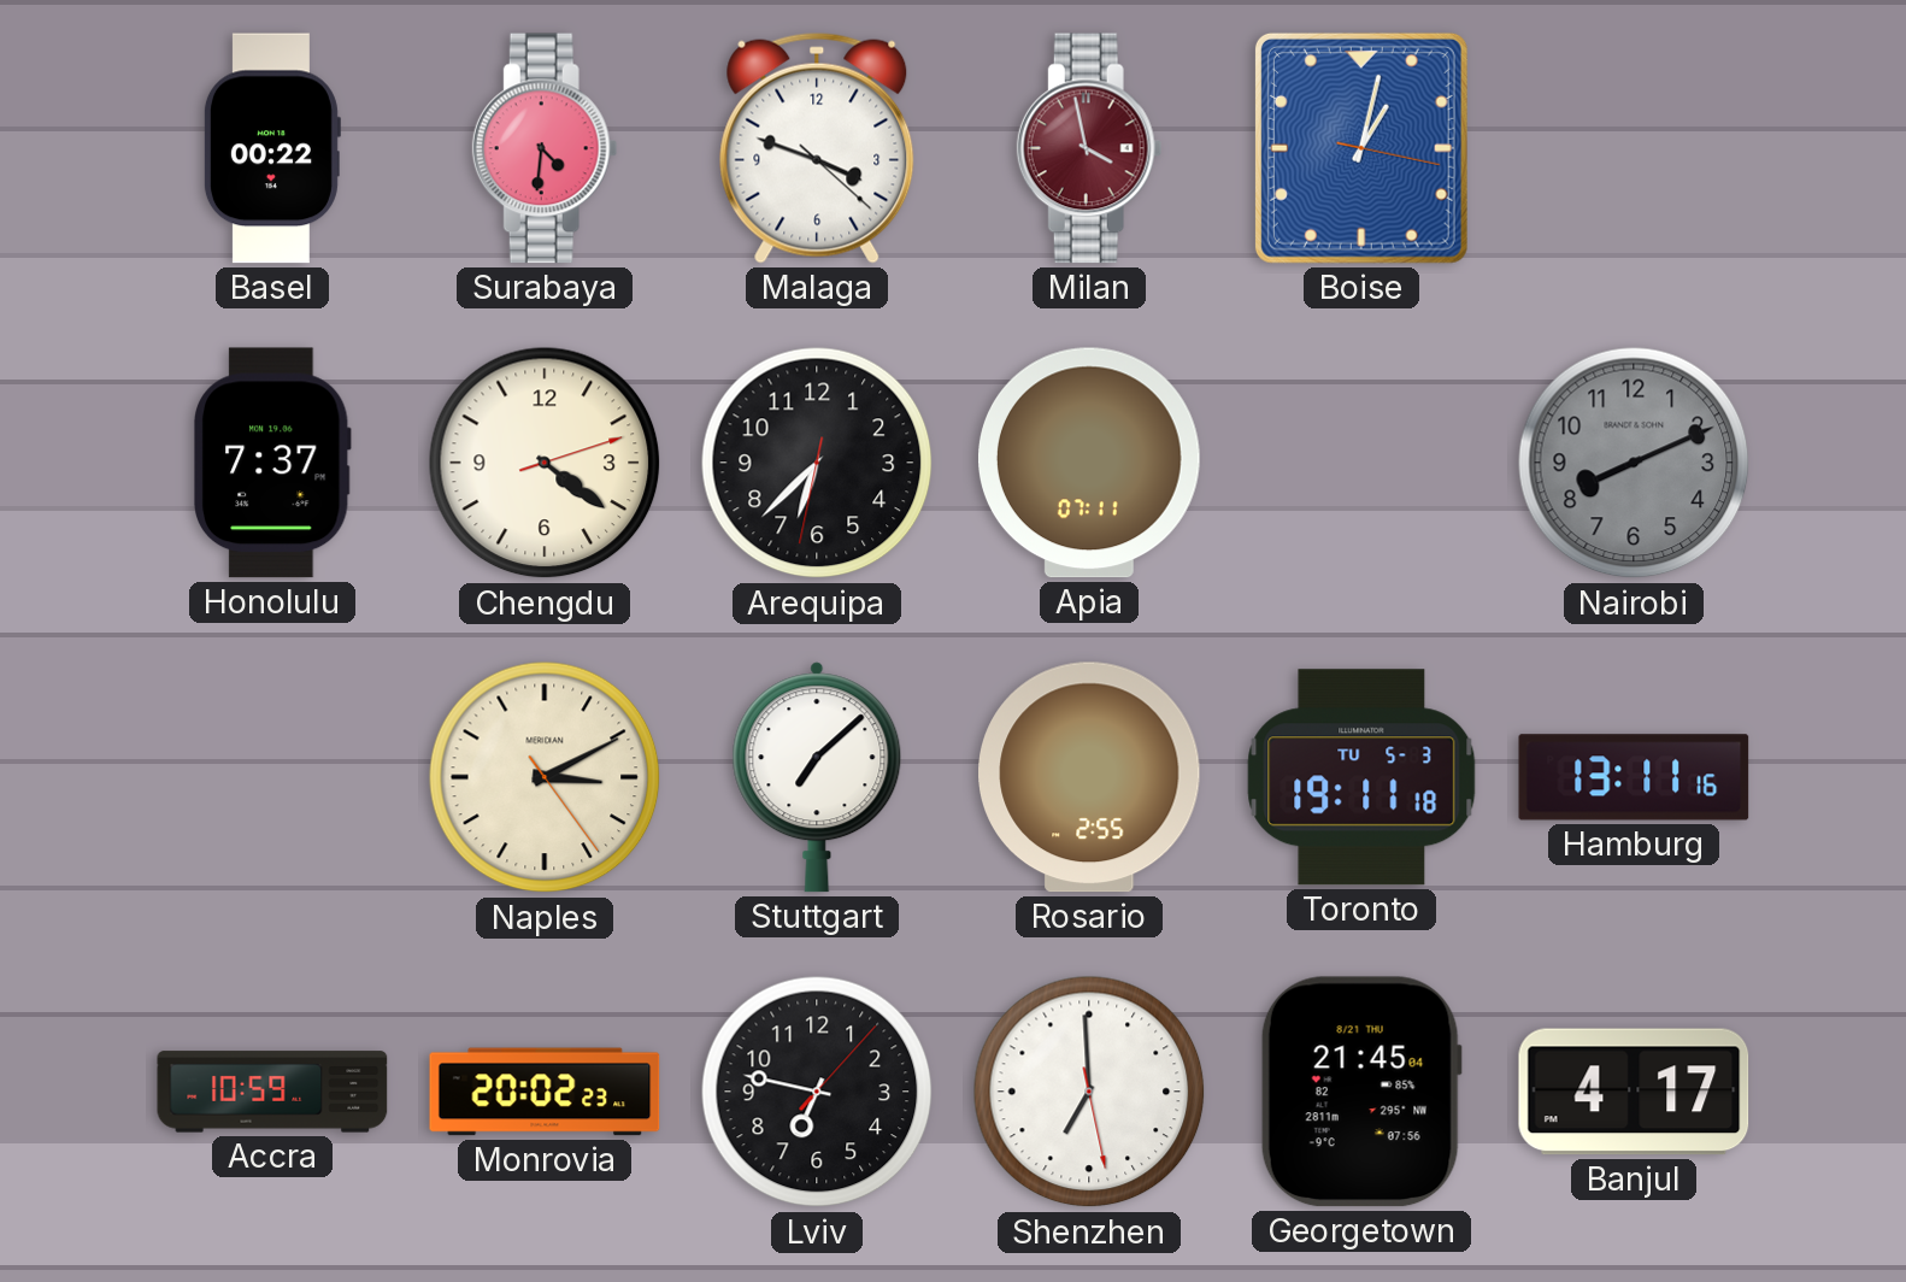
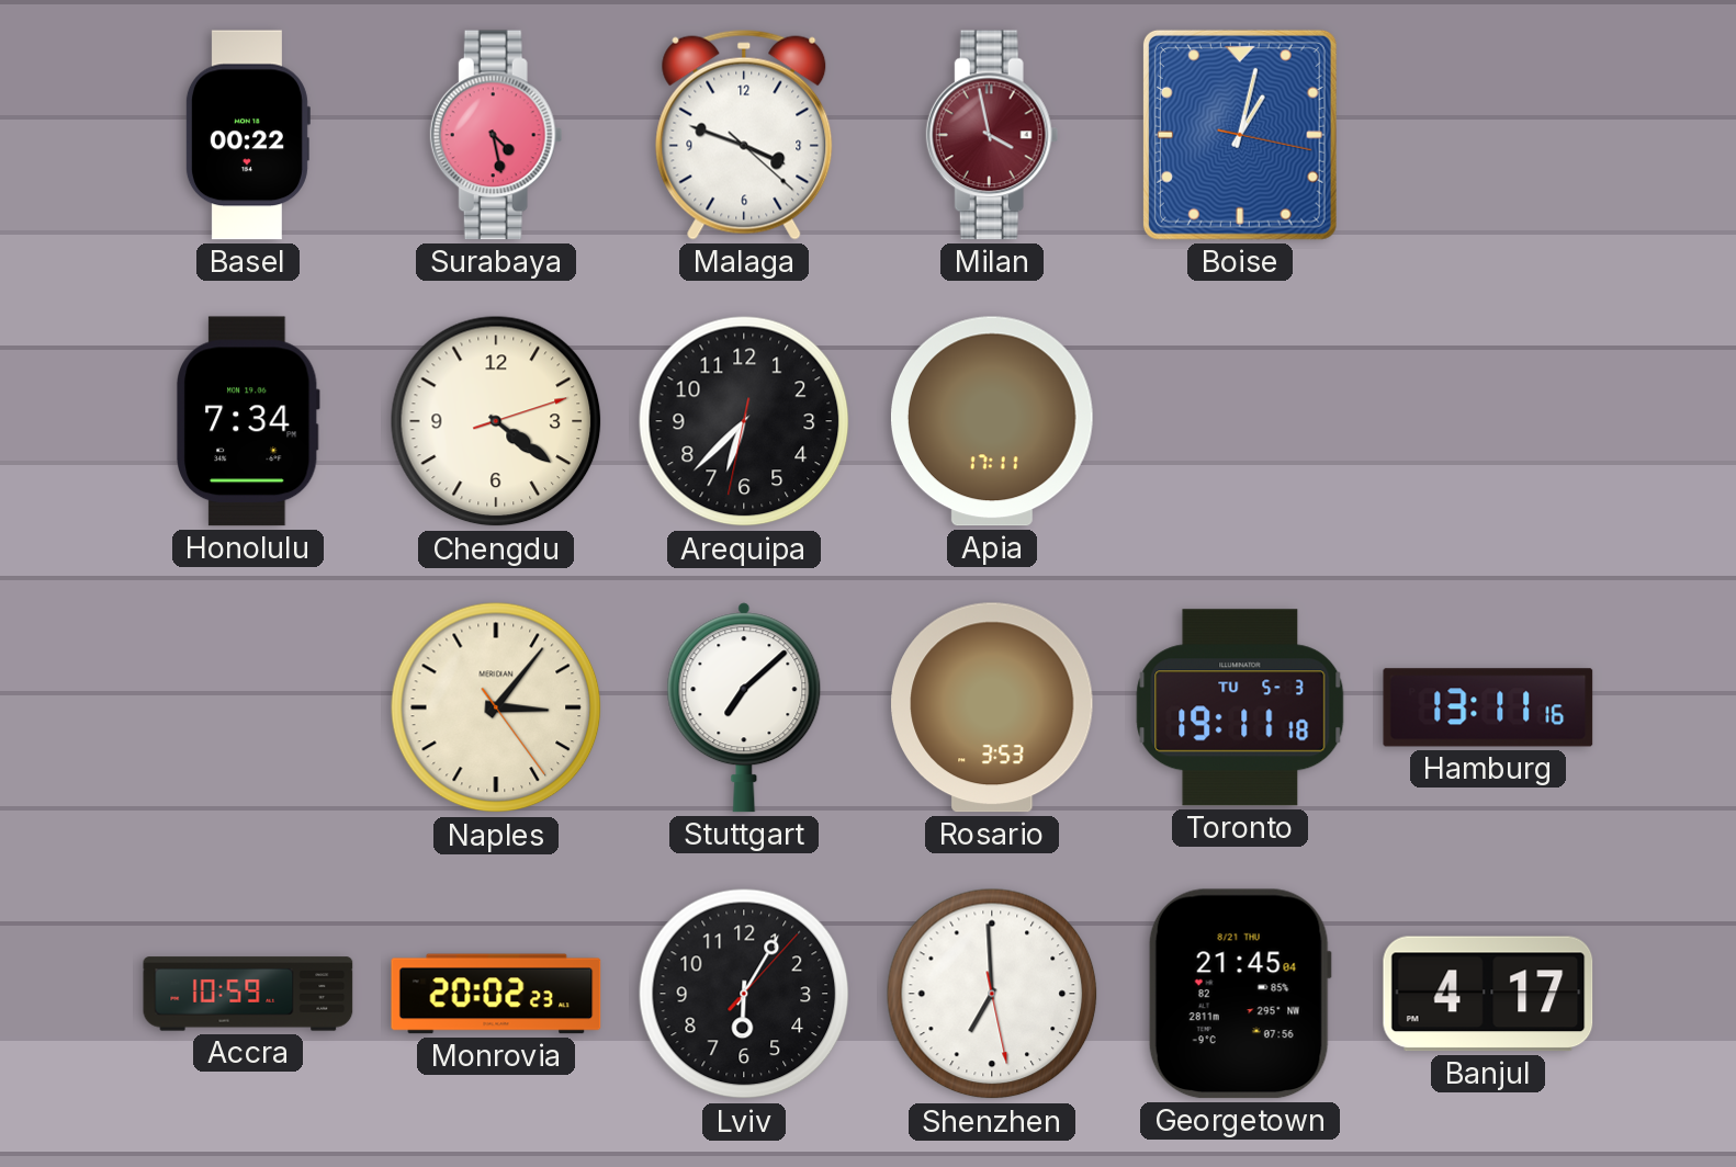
Surabaya: 4:31 -> 4:28 (496, 135)
Honolulu: 7:37 -> 7:34 (248, 421)
Apia: 07:11 -> 17:11 (992, 421)
Nairobi: 8:11 -> none (1634, 463)
Naples: 3:10 -> 3:06 (496, 707)
Rosario: 2:55 -> 3:53 (992, 707)
Lviv: 6:47 -> 6:05 (744, 994)
